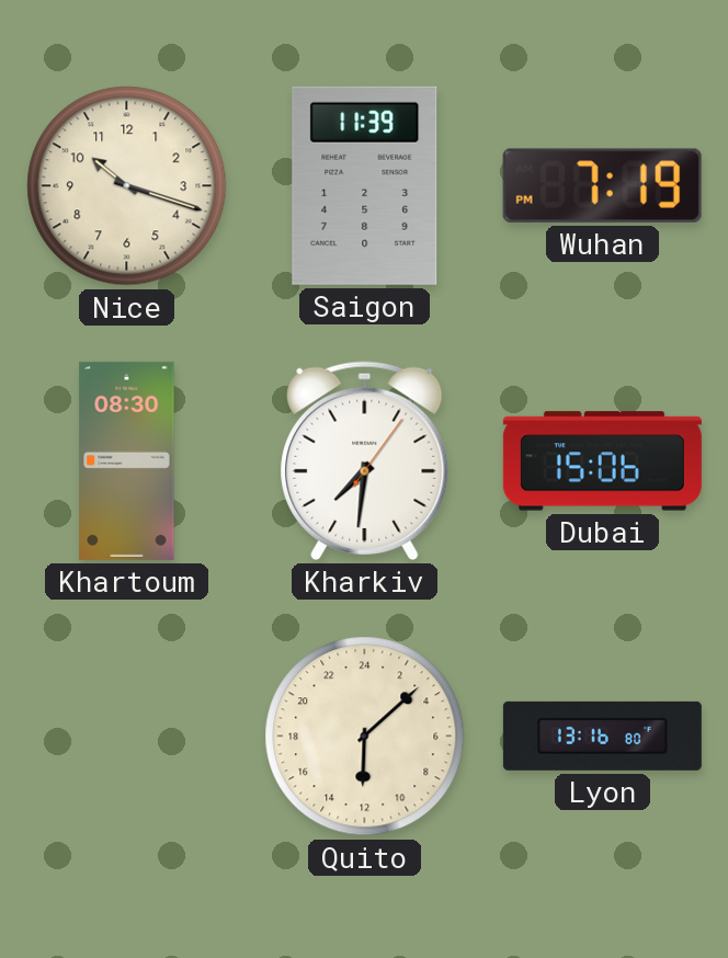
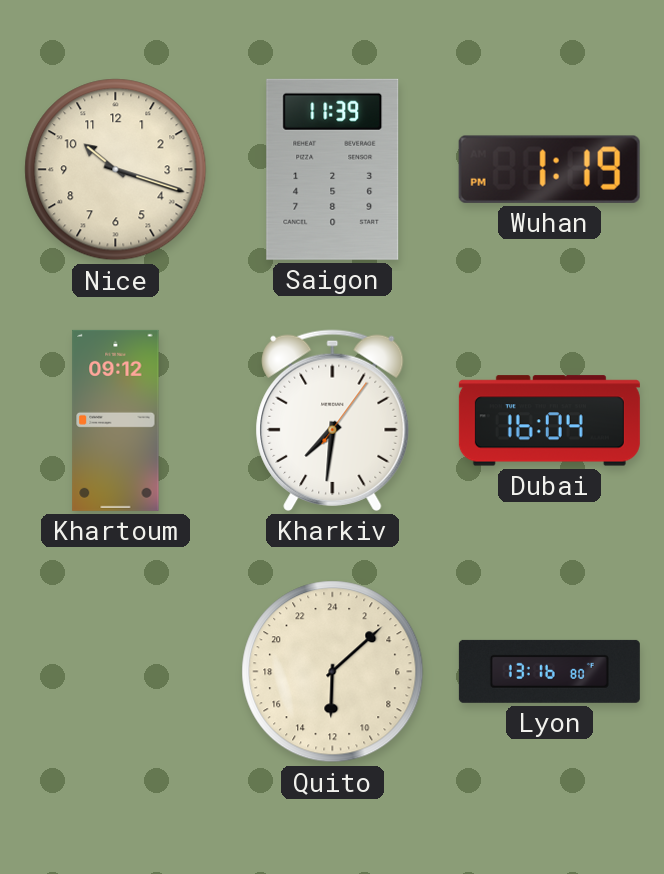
Wuhan: 7:19 -> 1:19 (549, 169)
Khartoum: 08:30 -> 09:12 (116, 420)
Dubai: 15:06 -> 16:04 (549, 421)
